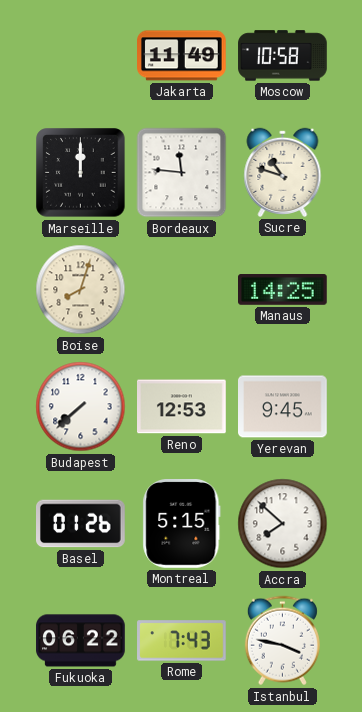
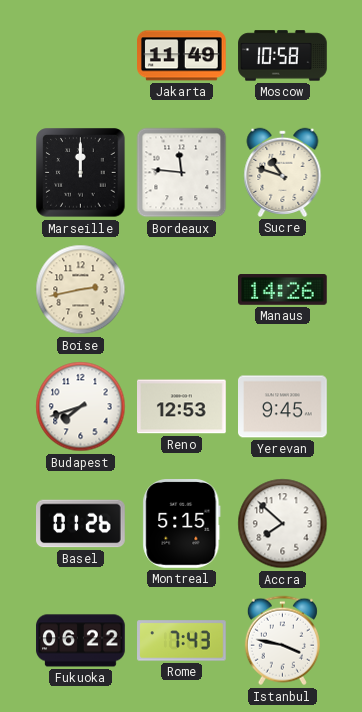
Boise: 8:03 -> 2:43 (81, 290)
Manaus: 14:25 -> 14:26 (283, 290)
Budapest: 7:38 -> 7:42 (81, 407)
